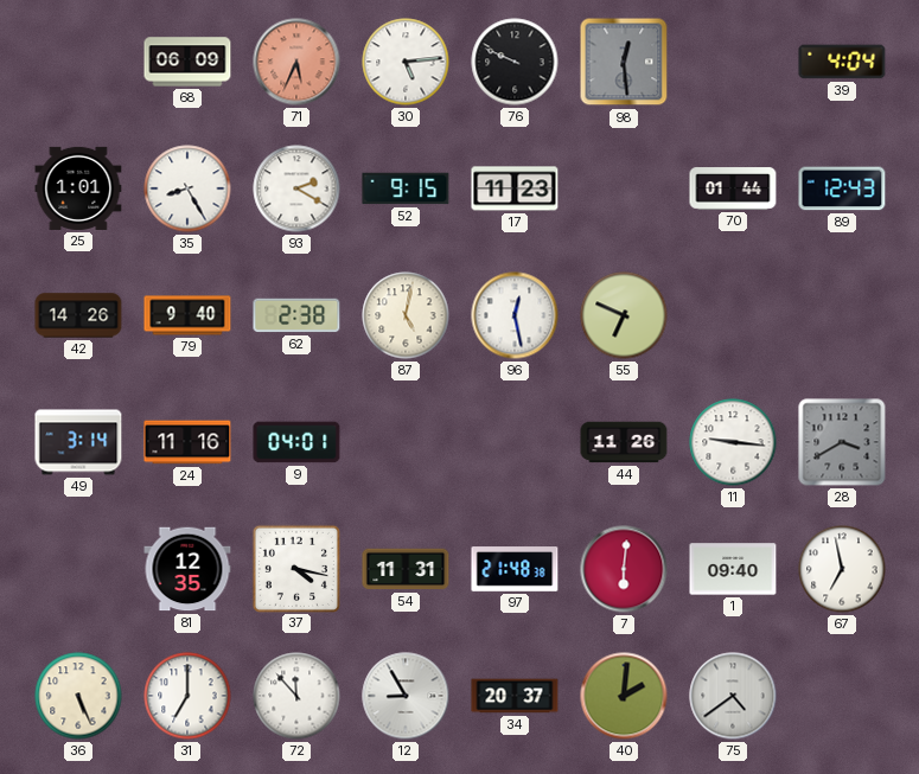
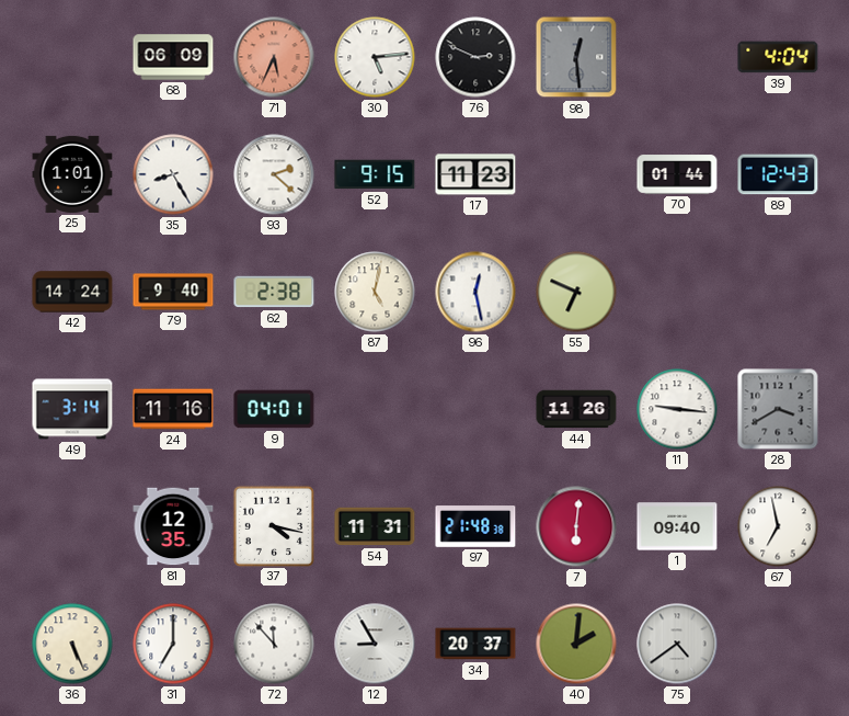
76: 9:49 -> 2:49 (475, 57)
93: 2:20 -> 2:22 (274, 174)
42: 14:26 -> 14:24 (72, 292)
